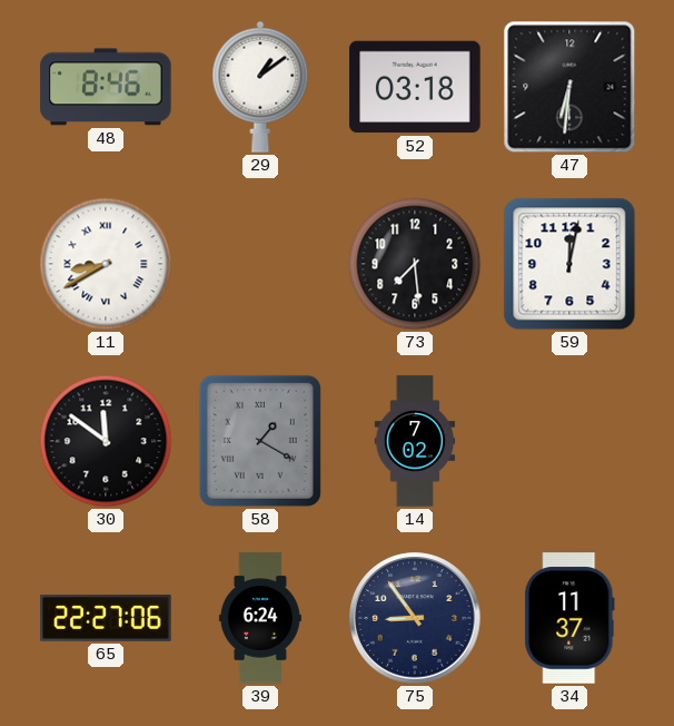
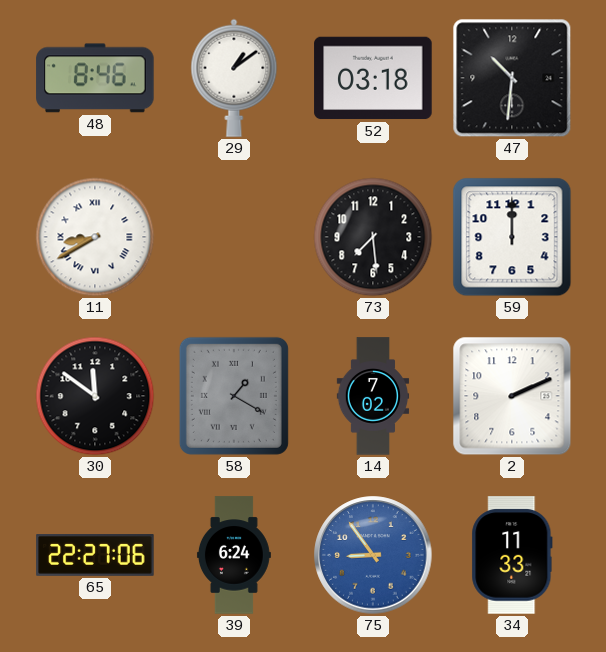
47: 6:31 -> 10:31 (512, 78)
59: 12:02 -> 12:00 (512, 237)
2: none -> 2:11 (512, 396)
75 dial: navy -> blue (373, 555)
34: 11:37 -> 11:33 (512, 555)
